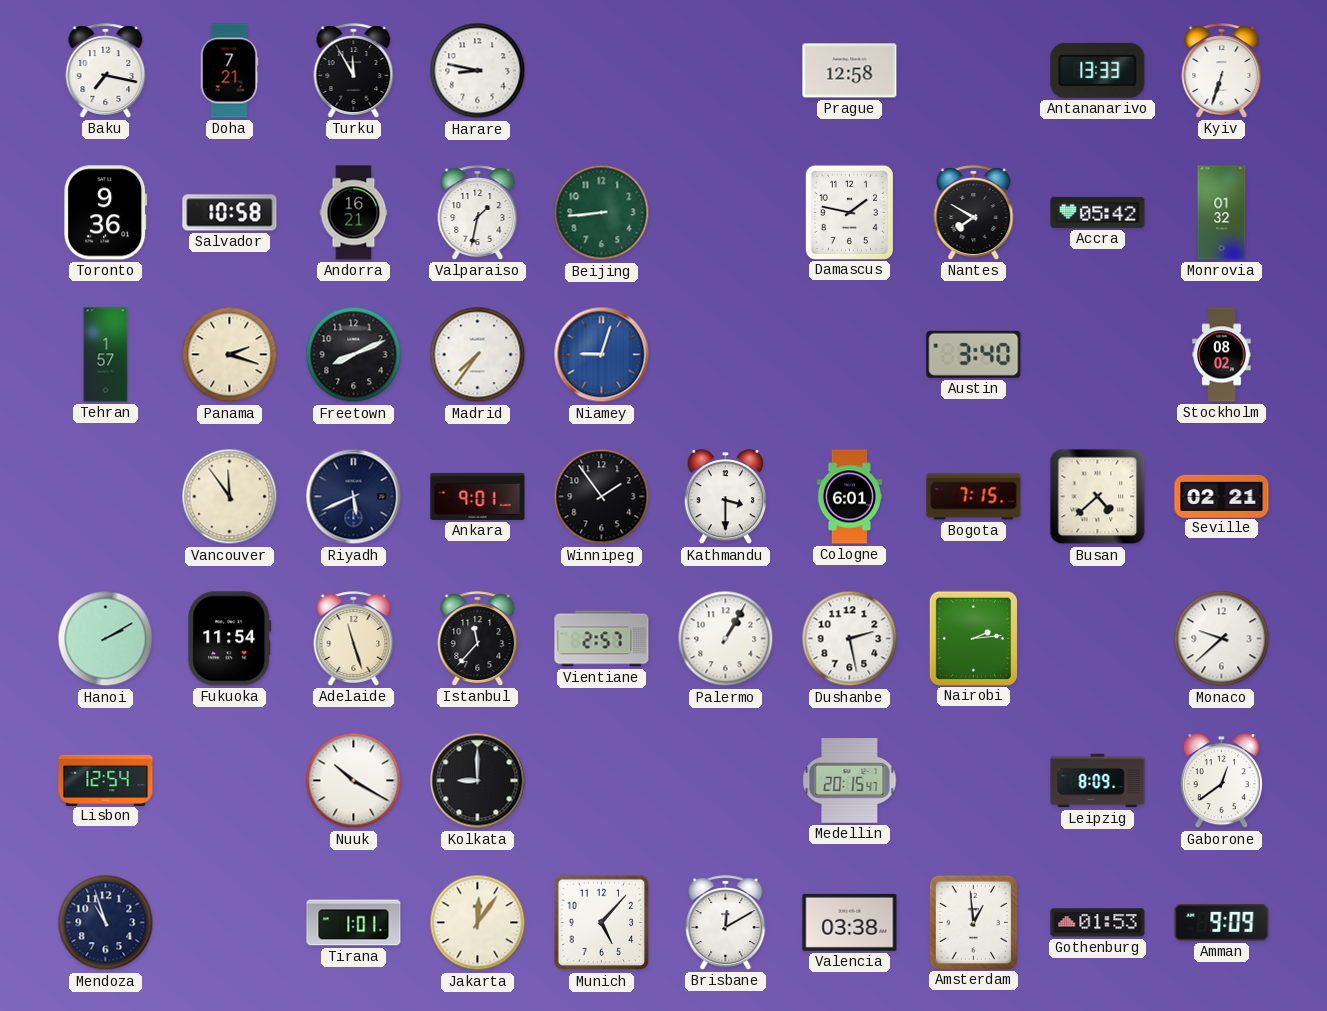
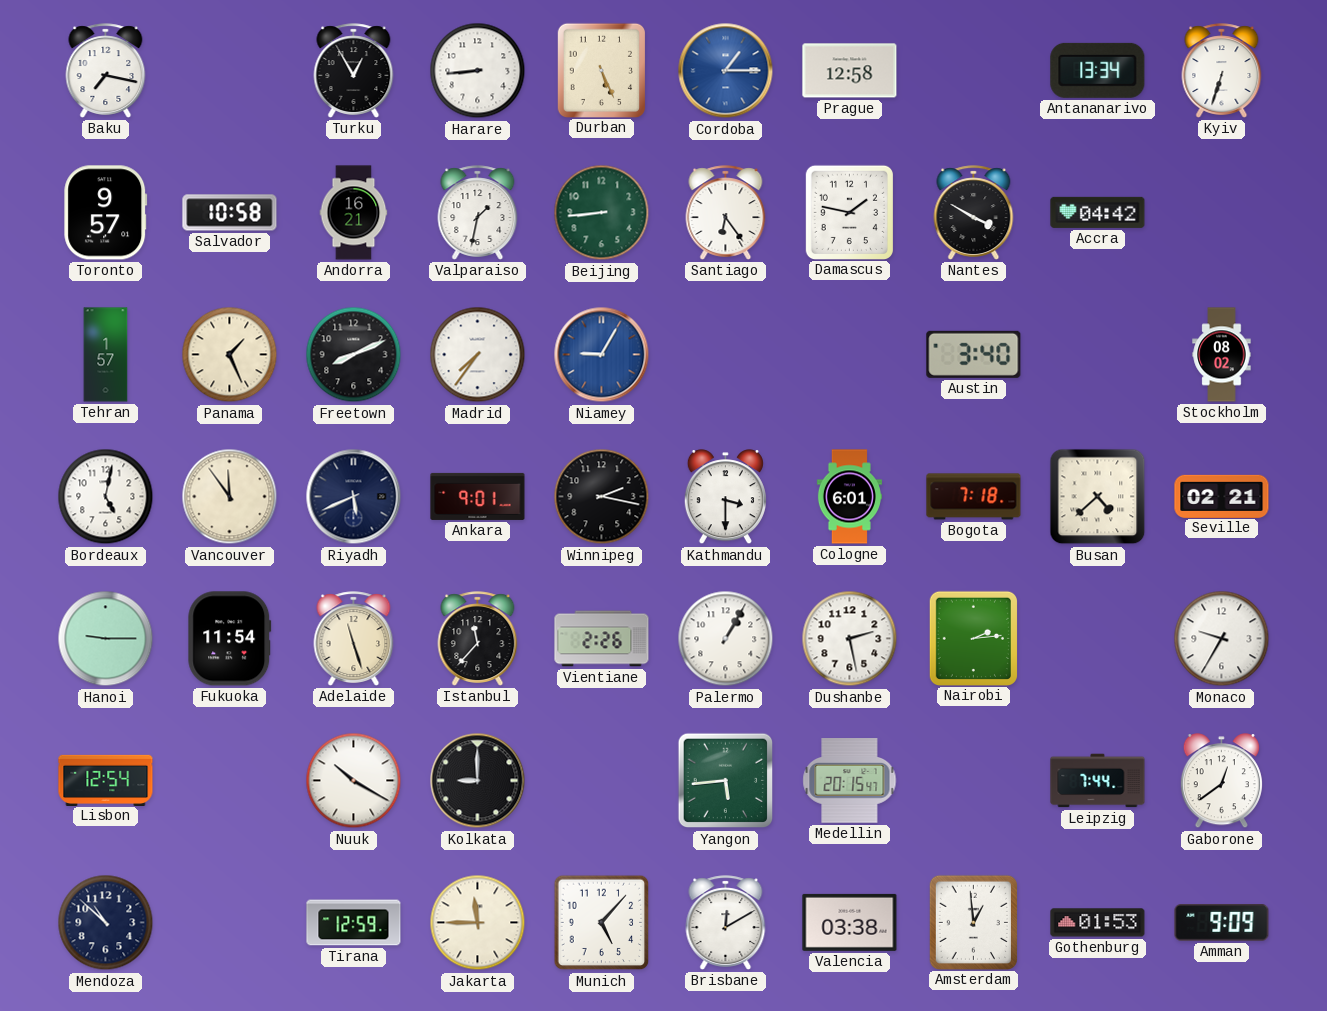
Doha: 7:21 -> none (229, 71)
Turku: 11:55 -> 12:55 (354, 71)
Harare: 8:47 -> 8:44 (478, 71)
Durban: none -> 5:26 (601, 70)
Cordoba: none -> 1:15 (726, 71)
Antananarivo: 13:33 -> 13:34 (1098, 70)
Toronto: 9:36 -> 9:57 (106, 213)
Santiago: none -> 6:24 (726, 213)
Nantes: 7:50 -> 3:50 (974, 213)
Accra: 05:42 -> 04:42 (1098, 212)
Monrovia: 01:32 -> none (1222, 213)
Panama: 2:18 -> 1:26 (230, 355)
Niamey: 9:03 -> 9:05 (602, 355)
Bordeaux: none -> 5:02 (106, 497)
Winnipeg: 1:54 -> 2:17 (602, 497)
Bogota: 7:15 -> 7:18 (974, 497)
Hanoi: 2:10 -> 9:15 (106, 639)
Vientiane: 2:57 -> 2:26 (602, 639)
Monaco: 9:38 -> 9:35 (1222, 639)
Yangon: none -> 5:44 (726, 781)
Leipzig: 8:09 -> 7:44 (1098, 781)
Mendoza: 10:57 -> 10:52 (106, 923)
Tirana: 1:01 -> 12:59 (354, 923)
Jakarta: 12:06 -> 11:45 (478, 923)
